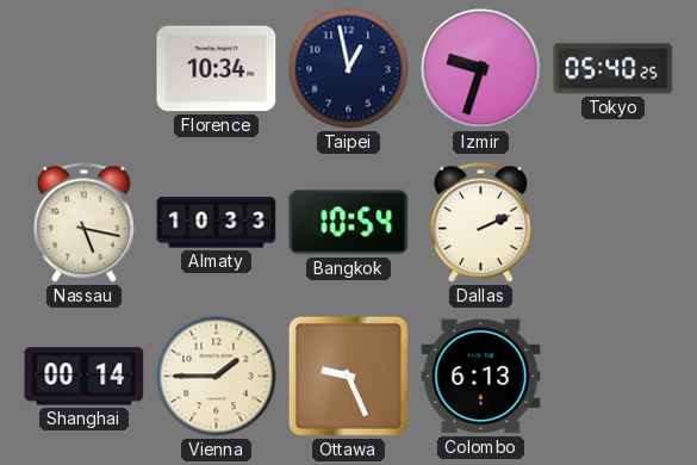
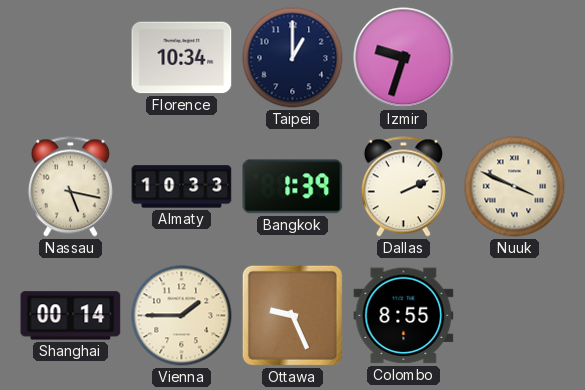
Taipei: 12:58 -> 1:00 (293, 58)
Tokyo: 05:40 -> none (614, 69)
Bangkok: 10:54 -> 1:39 (293, 187)
Nuuk: none -> 3:49 (515, 187)
Colombo: 6:13 -> 8:55 (404, 316)
